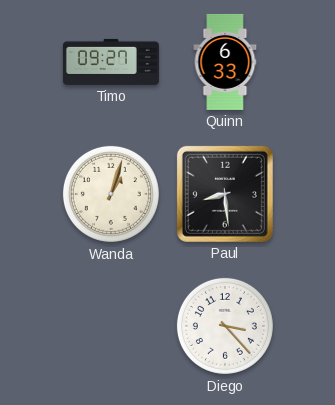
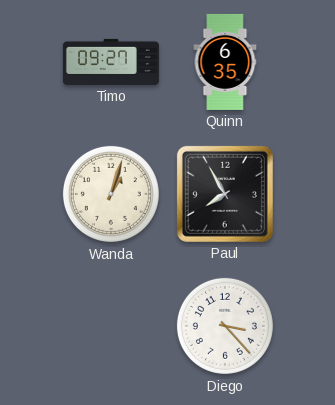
Quinn: 6:33 -> 6:35 (225, 62)
Paul: 8:29 -> 7:55 (225, 194)
